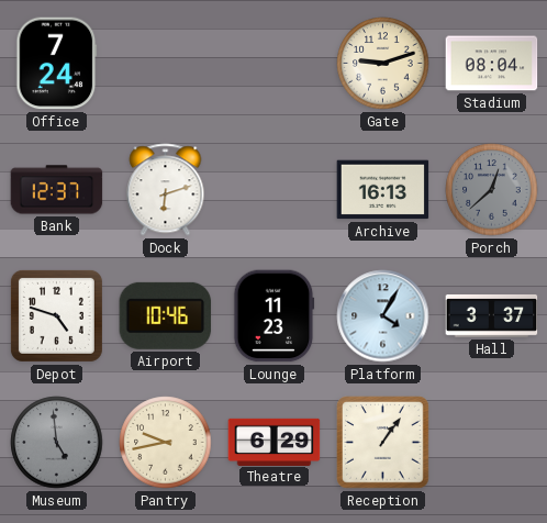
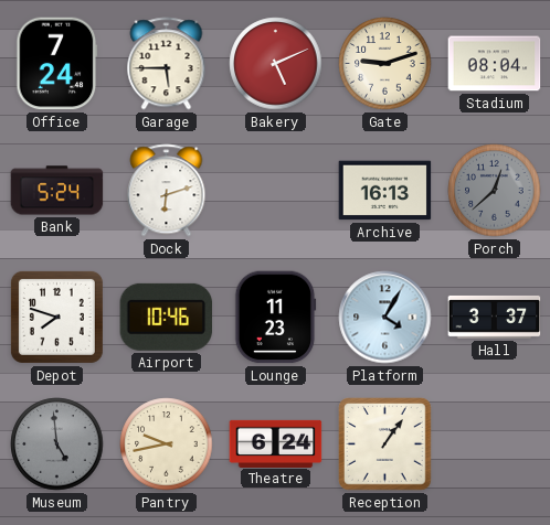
Garage: none -> 5:45 (167, 64)
Bakery: none -> 5:11 (276, 64)
Bank: 12:37 -> 5:24 (57, 191)
Depot: 4:48 -> 7:48 (56, 317)
Theatre: 6:29 -> 6:24 (276, 443)
